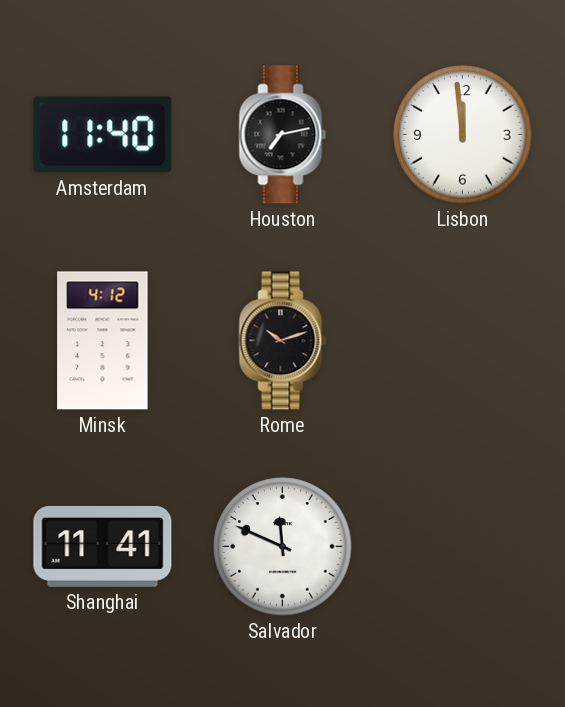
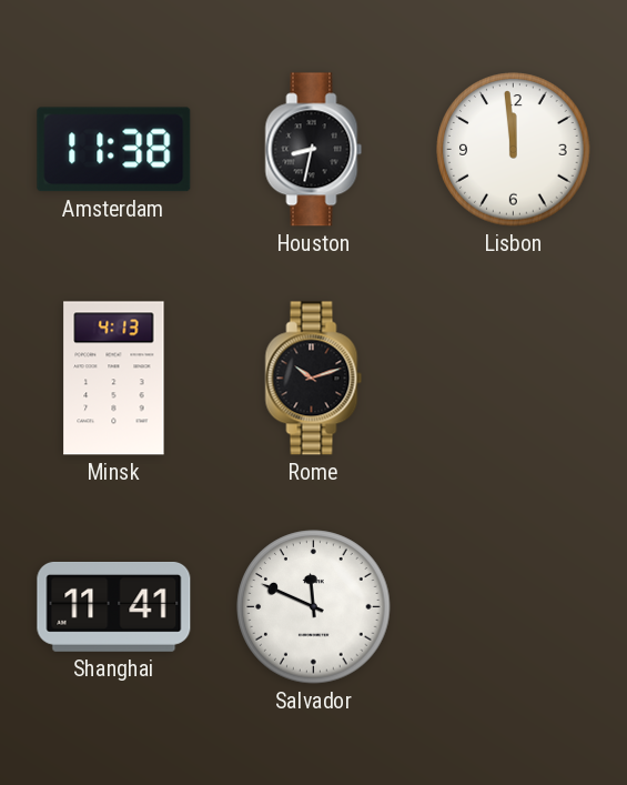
Amsterdam: 11:40 -> 11:38 (114, 150)
Houston: 7:13 -> 8:32 (314, 150)
Minsk: 4:12 -> 4:13 (114, 379)
